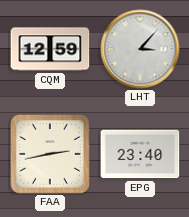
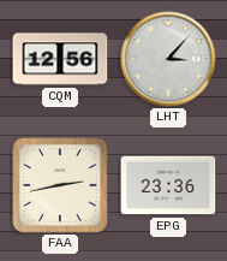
CQM: 12:59 -> 12:56 (60, 59)
EPG: 23:40 -> 23:36 (168, 185)
